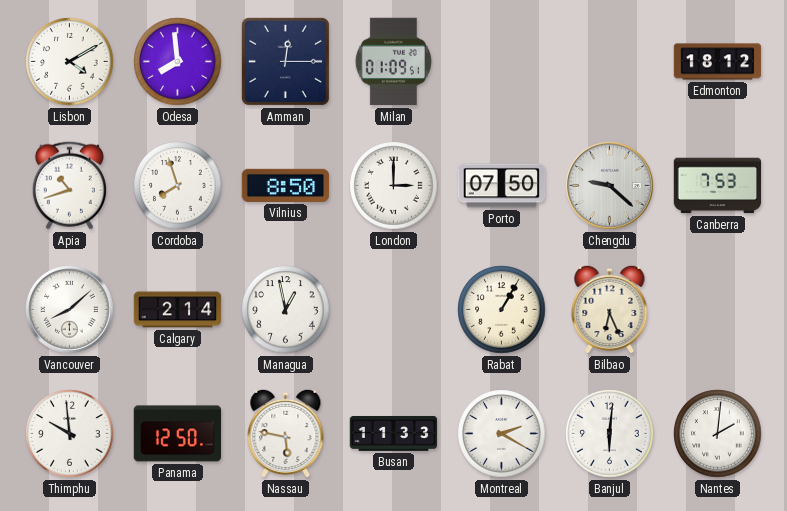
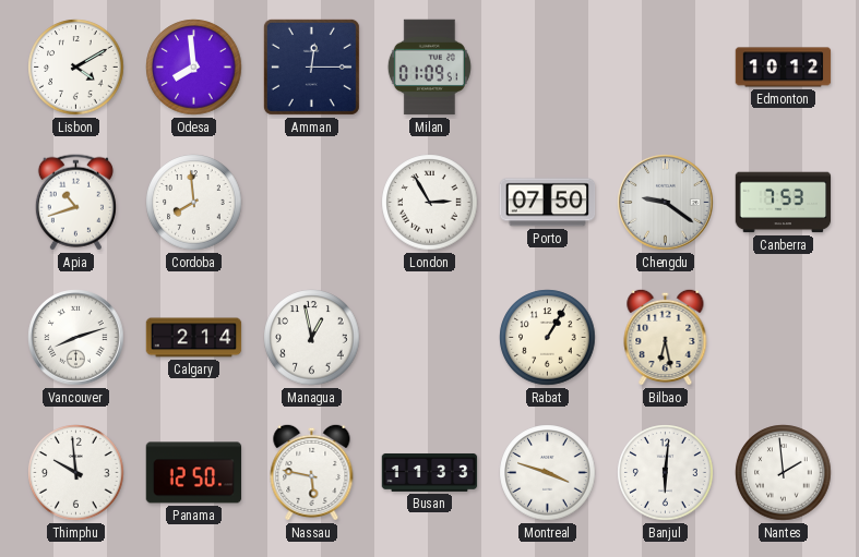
Edmonton: 18:12 -> 10:12 (784, 68)
Cordoba: 7:57 -> 7:59 (194, 203)
Vilnius: 8:50 -> none (286, 185)
London: 3:00 -> 2:55 (430, 203)
Chengdu: 9:22 -> 9:21 (666, 203)
Vancouver: 8:08 -> 8:12 (76, 338)
Bilbao: 6:26 -> 6:28 (666, 337)
Montreal: 2:20 -> 3:48 (548, 473)
Nantes: 2:01 -> 1:59 (784, 473)
